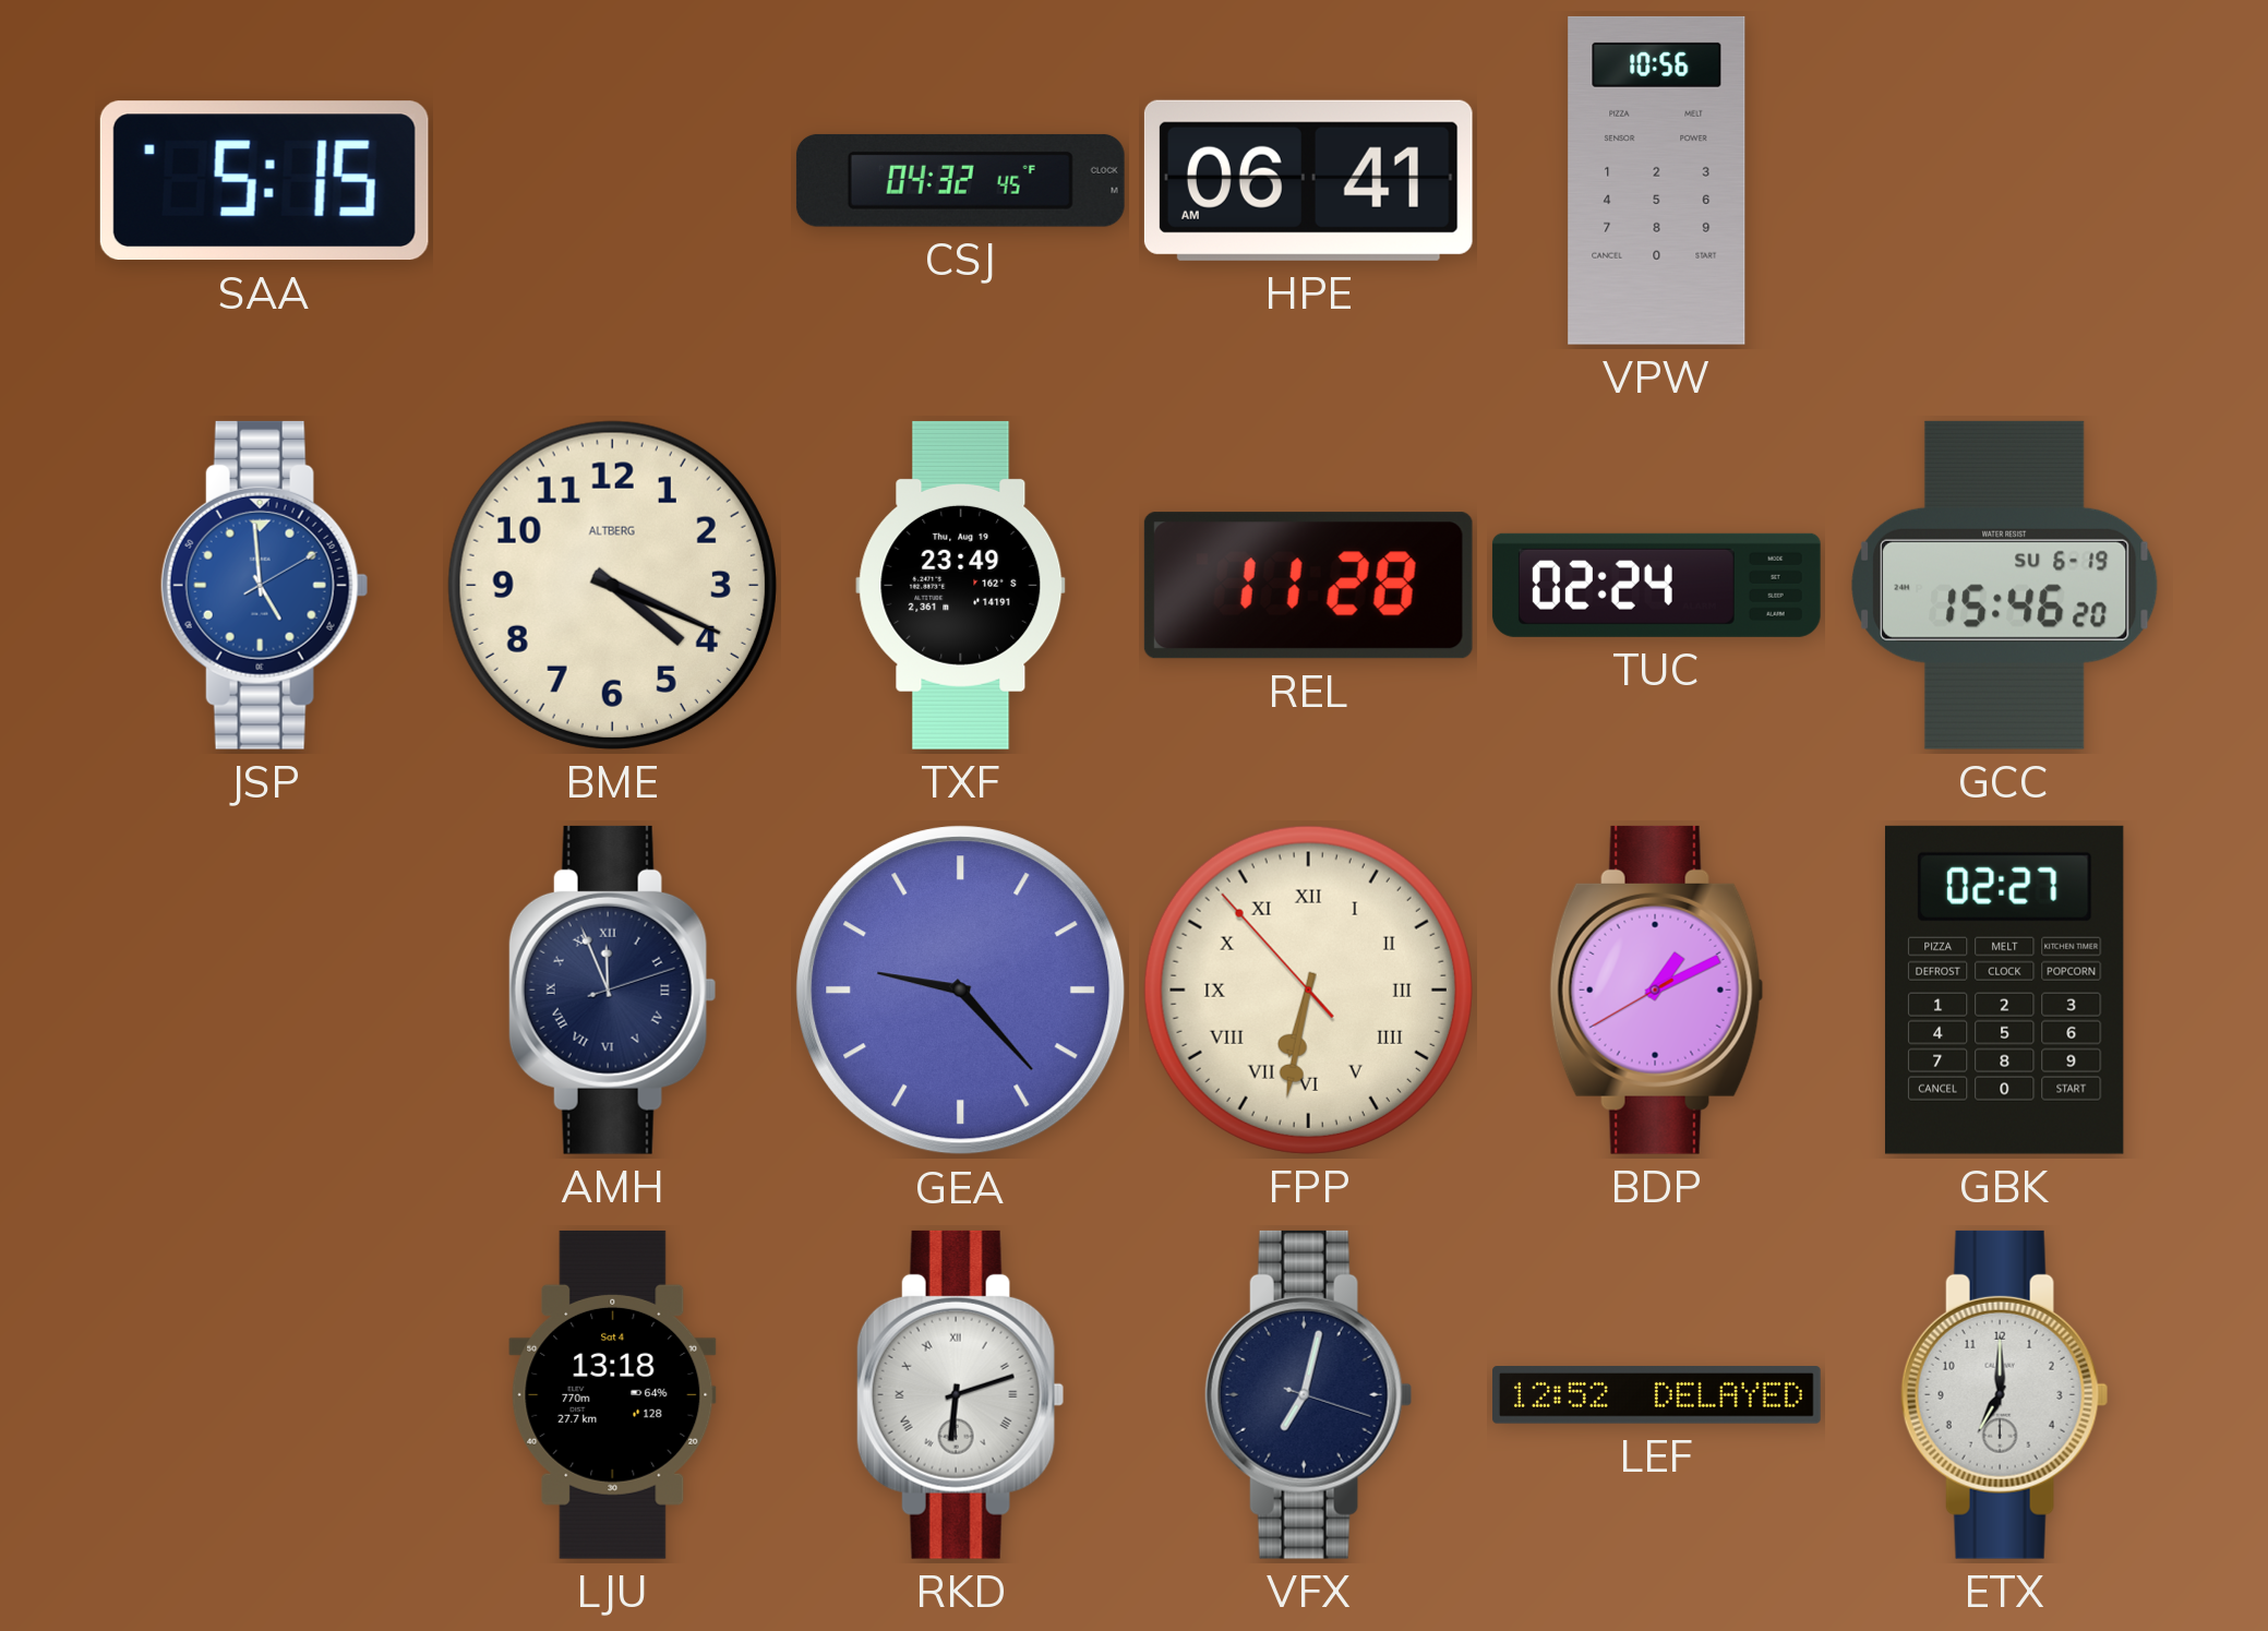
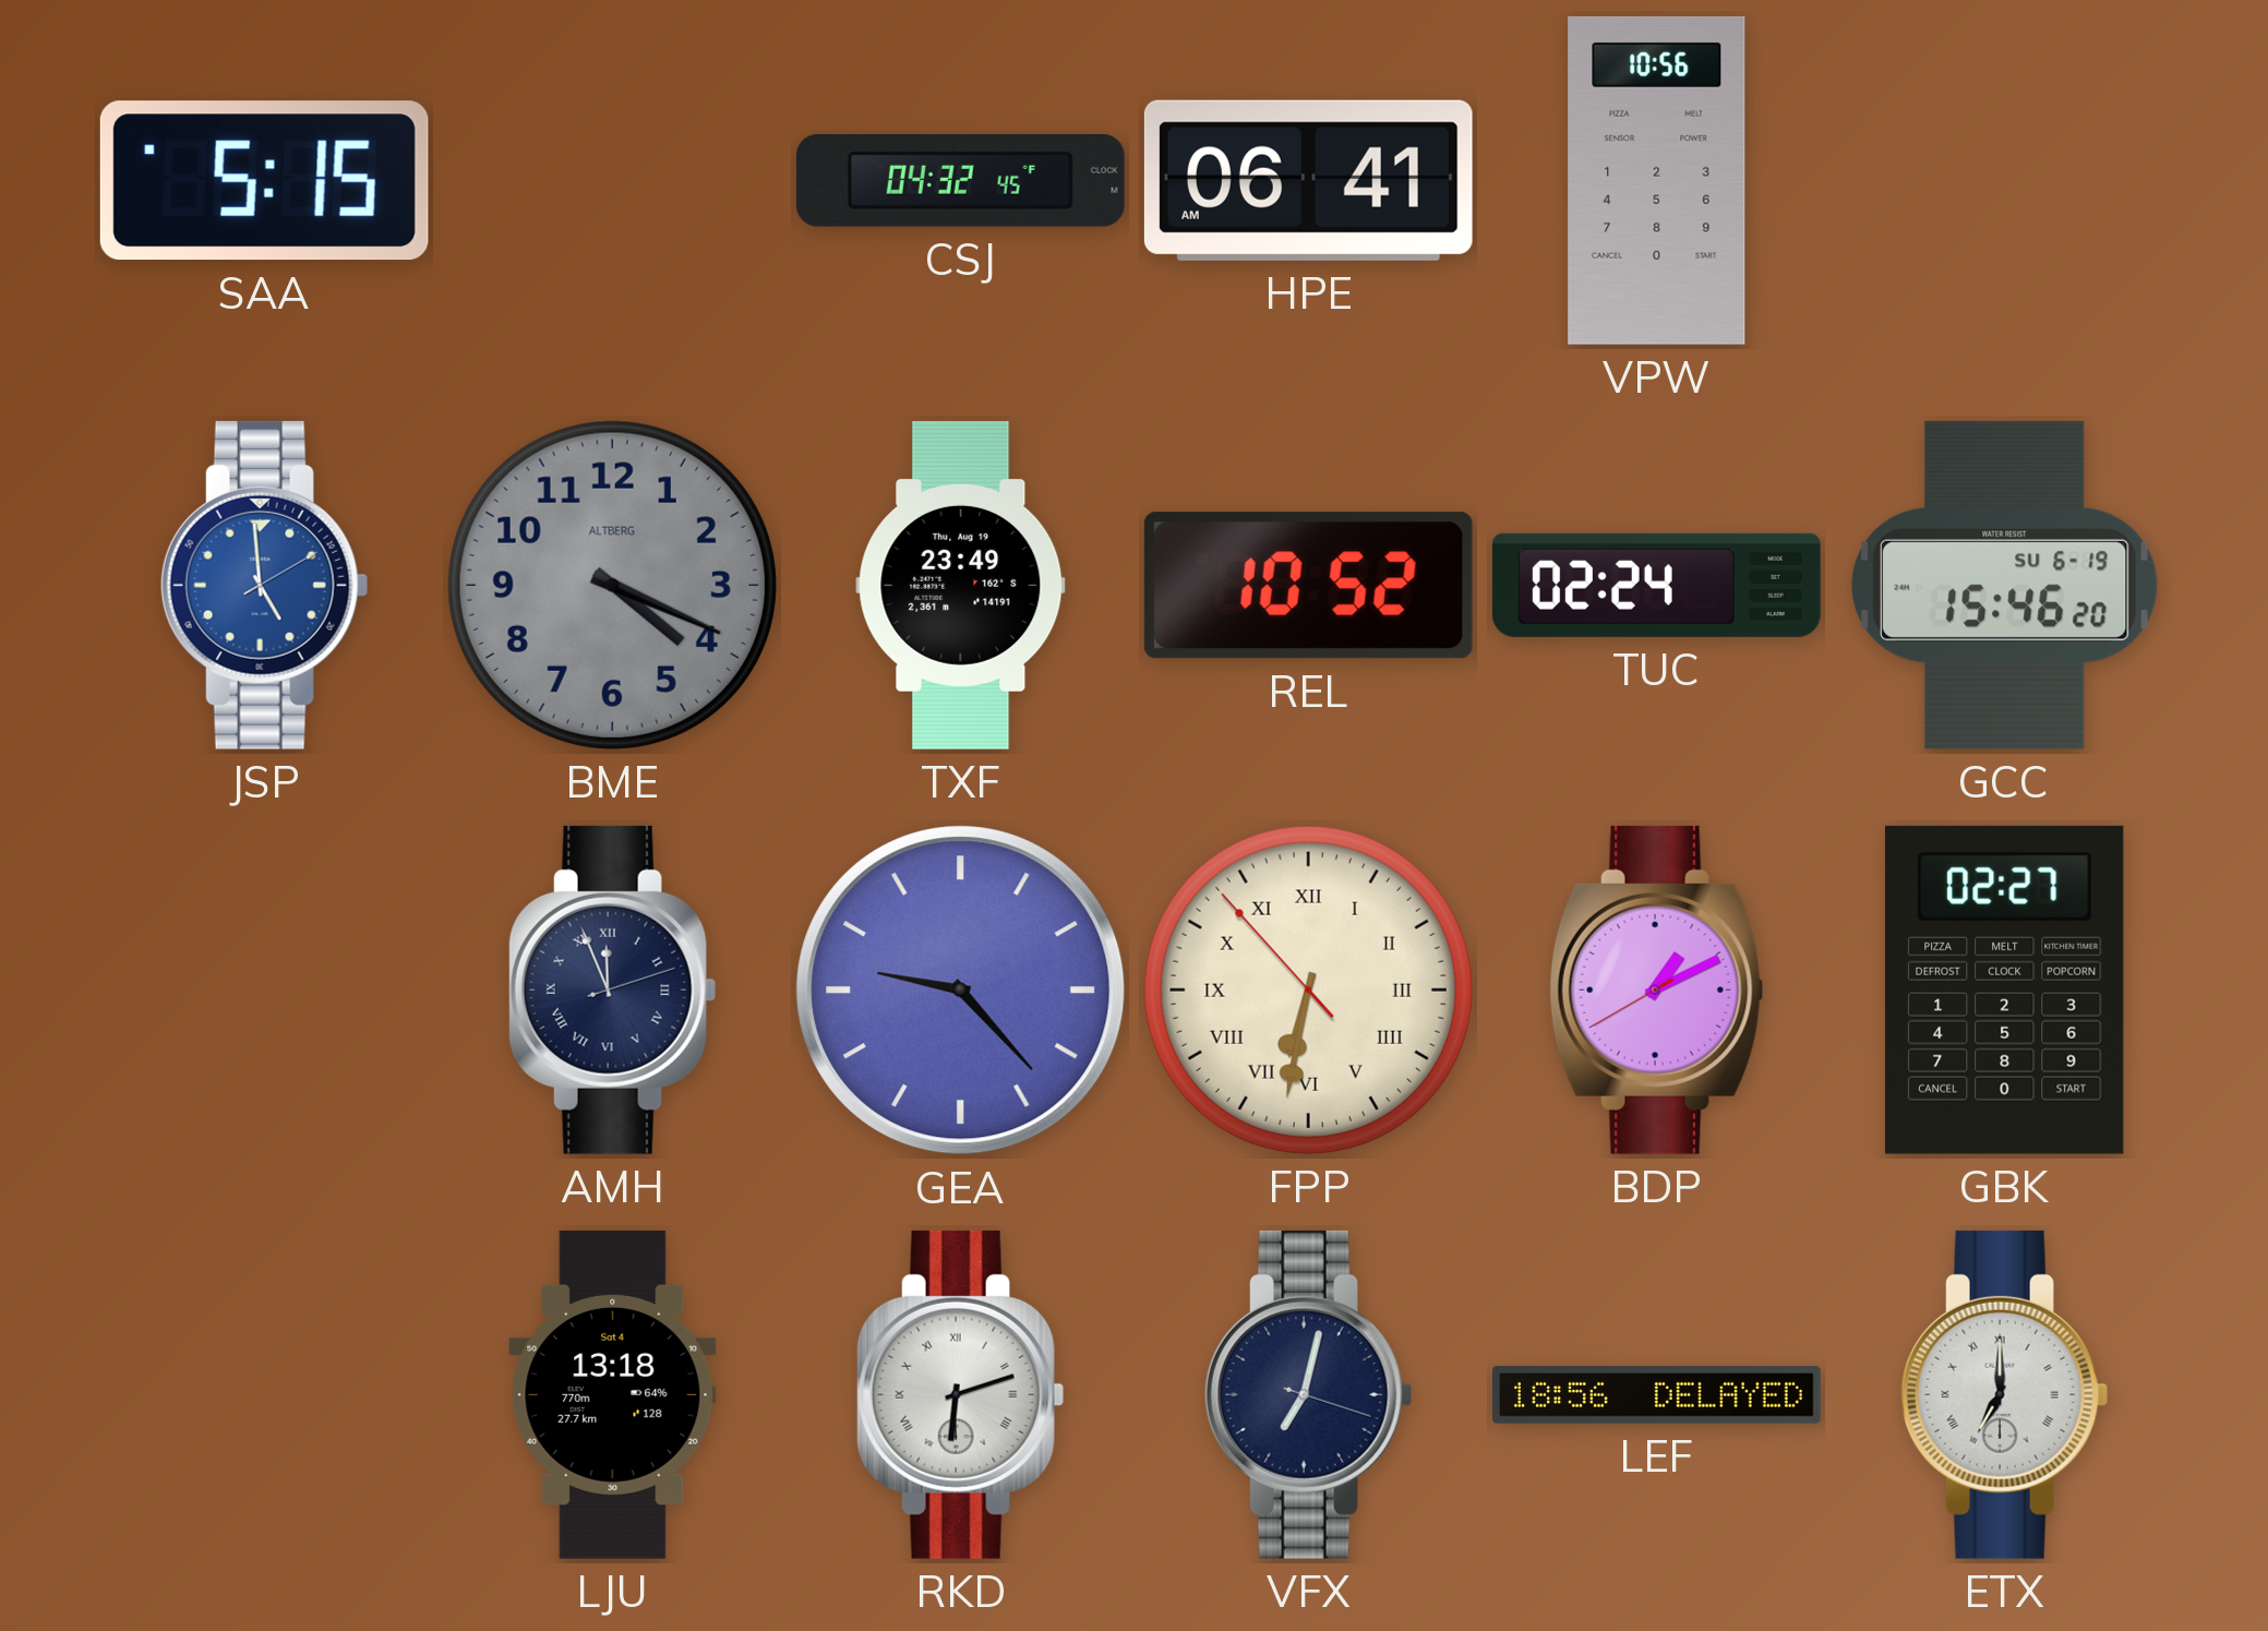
BME dial: cream -> grey (612, 585)
REL: 11:28 -> 10:52 (1308, 586)
LEF: 12:52 -> 18:56 (1657, 1395)
ETX numerals: Arabic -> Roman (2004, 1394)
